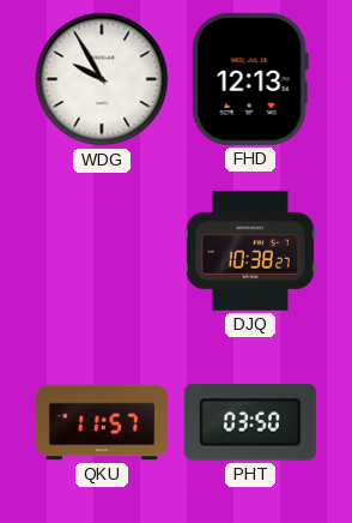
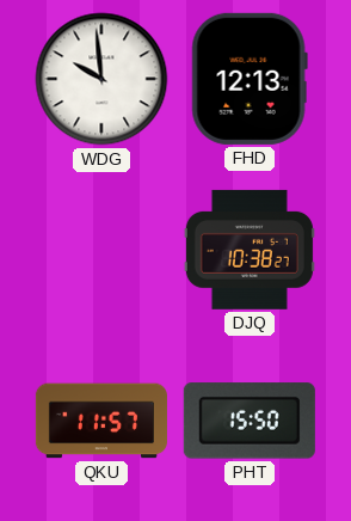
WDG: 9:55 -> 9:59 (101, 79)
PHT: 03:50 -> 15:50 (250, 421)
